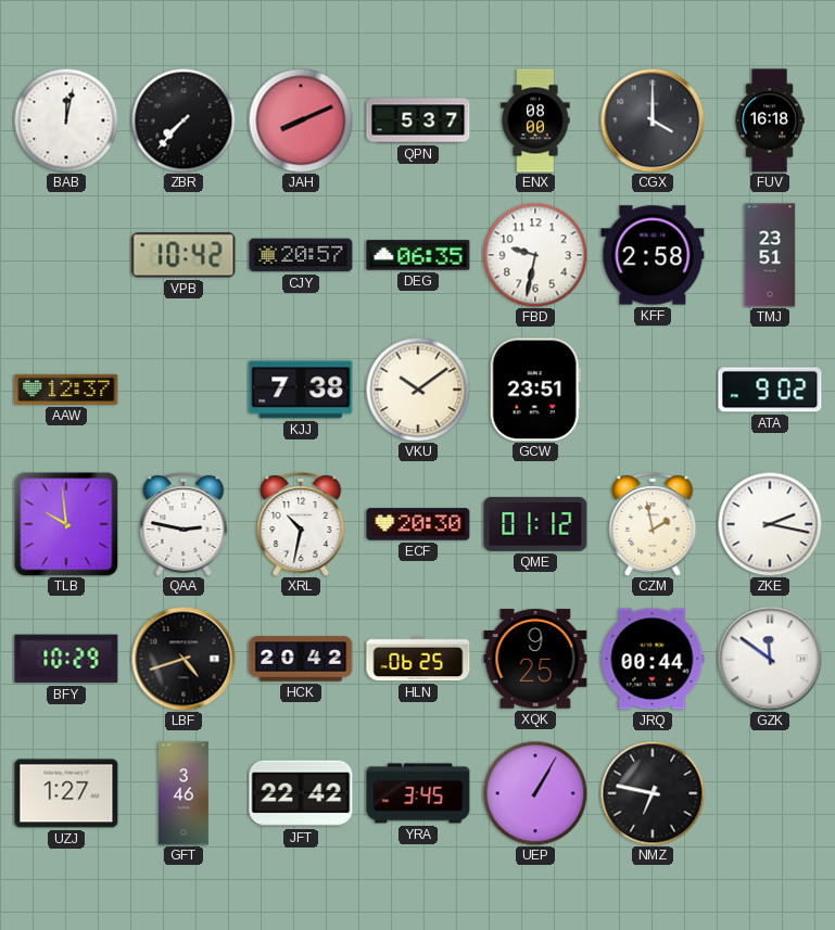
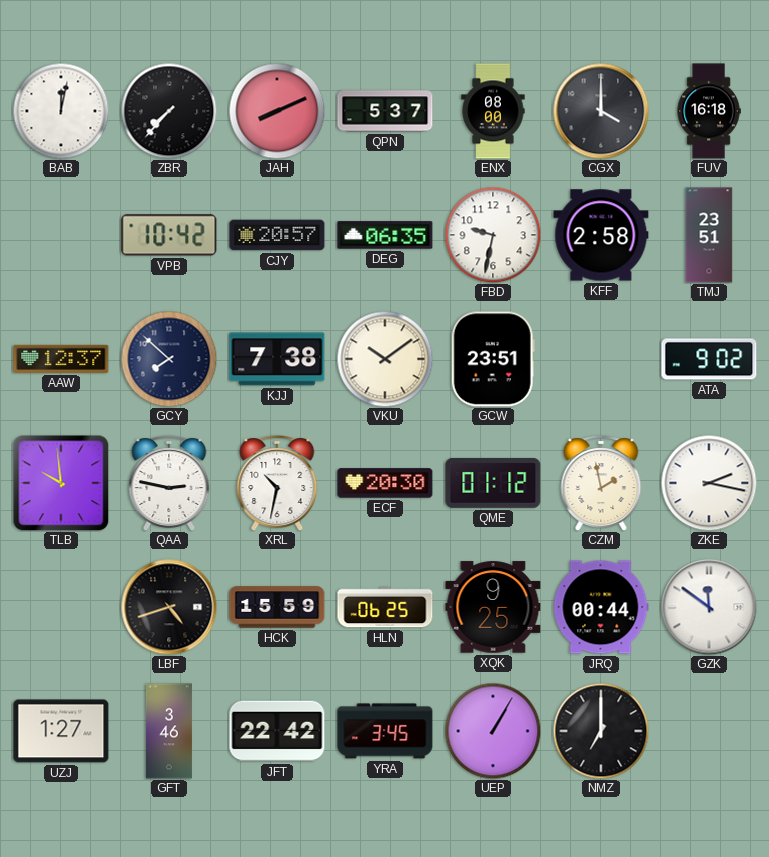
GCY: none -> 7:52 (169, 359)
BFY: 10:29 -> none (66, 659)
HCK: 20:42 -> 15:59 (277, 607)
NMZ: 6:47 -> 7:00 (601, 731)
